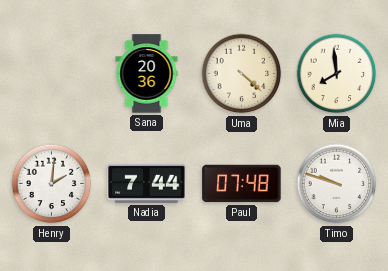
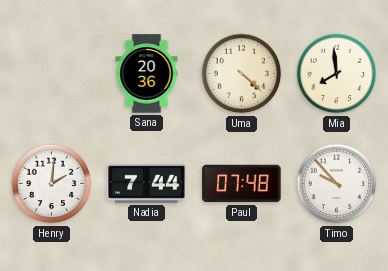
Timo: 9:48 -> 9:53 (337, 184)
